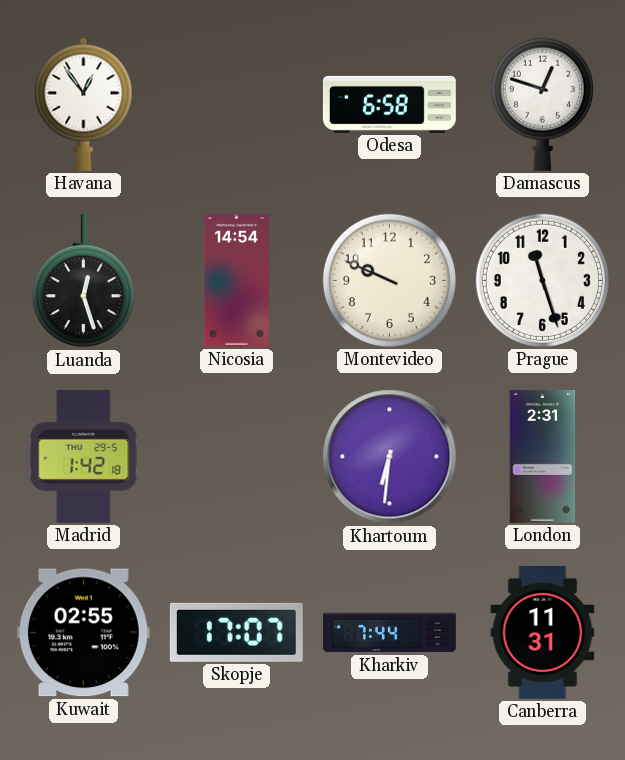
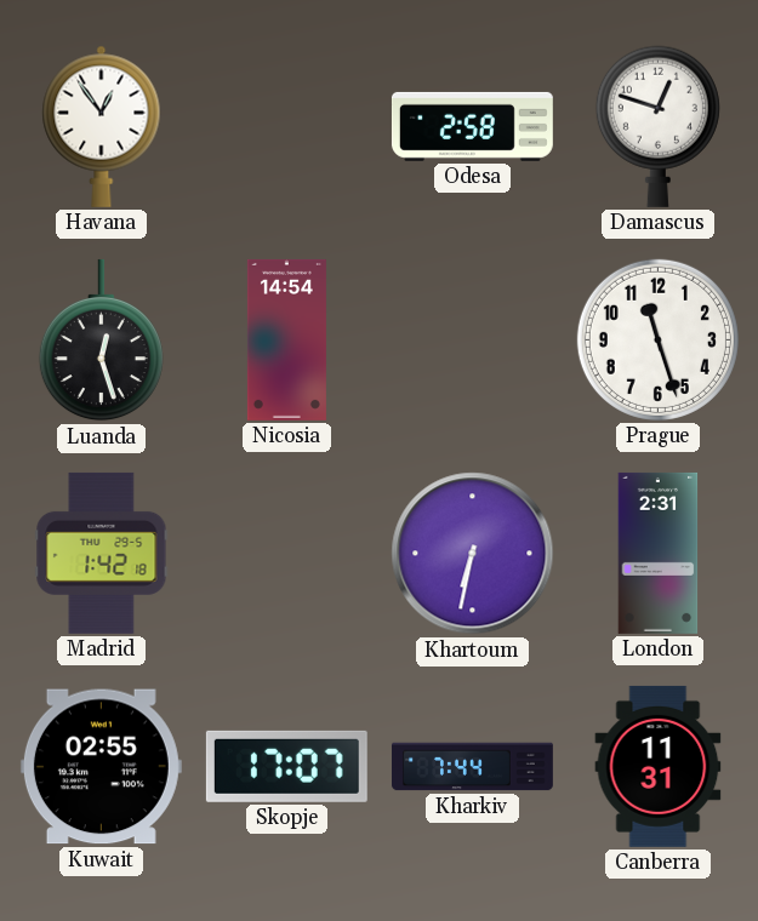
Odesa: 6:58 -> 2:58 (472, 126)
Montevideo: 9:49 -> none (389, 280)
Khartoum: 6:31 -> 6:32 (473, 554)
